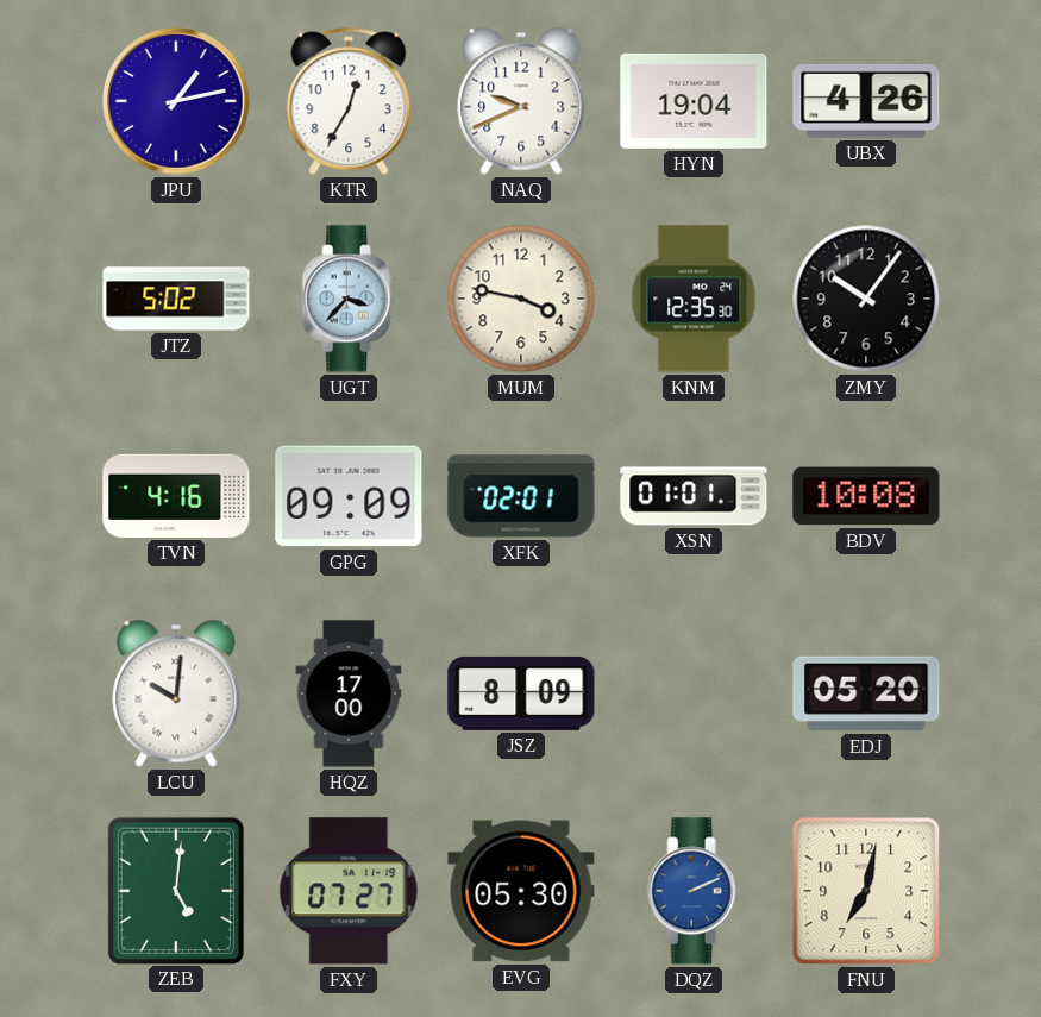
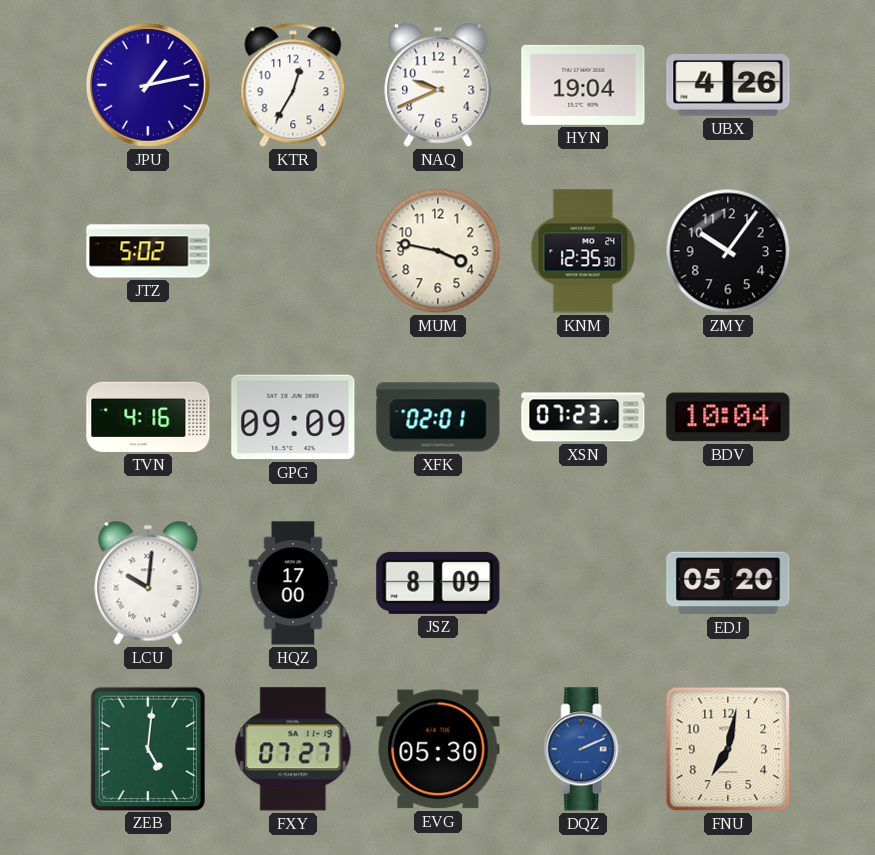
UGT: 3:37 -> none (349, 299)
XSN: 01:01 -> 07:23 (583, 417)
BDV: 10:08 -> 10:04 (728, 417)
